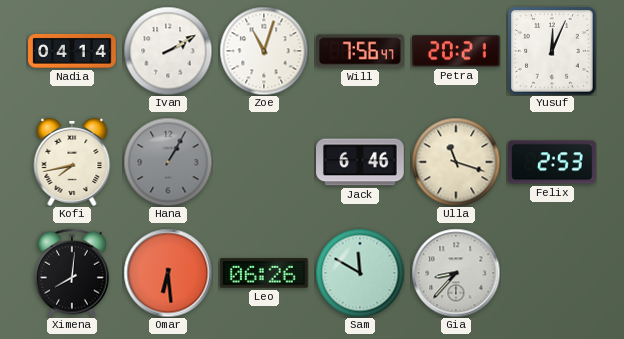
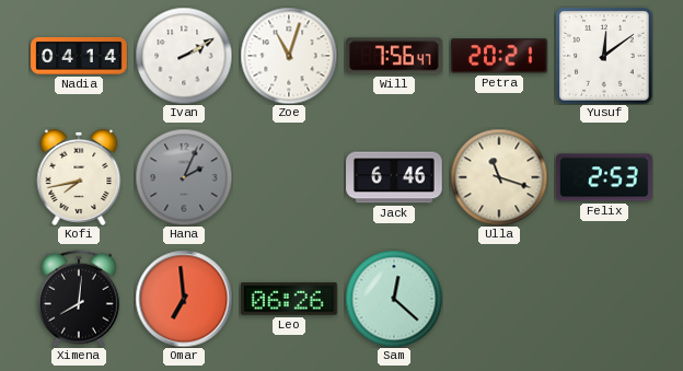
Yusuf: 12:04 -> 12:09 (604, 56)
Hana: 1:05 -> 2:04 (184, 177)
Omar: 6:29 -> 6:59 (184, 299)
Sam: 11:50 -> 12:22 (394, 299)
Gia: 8:37 -> none (456, 273)
